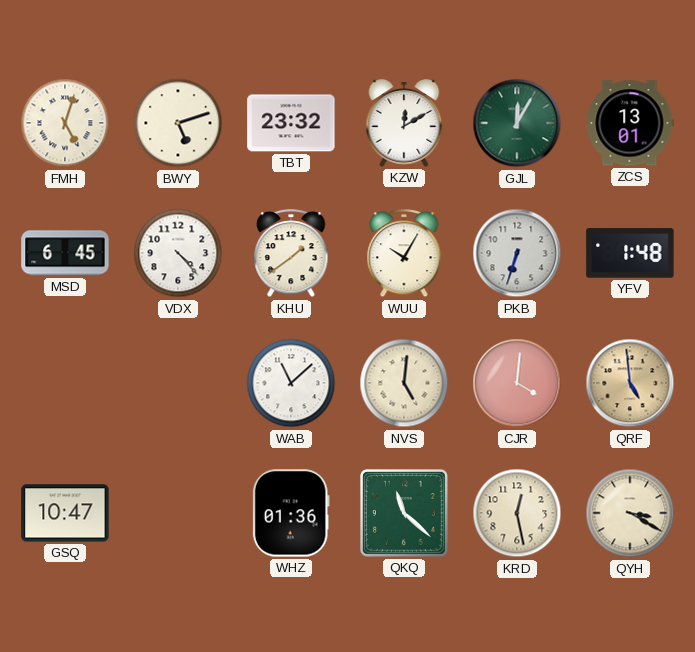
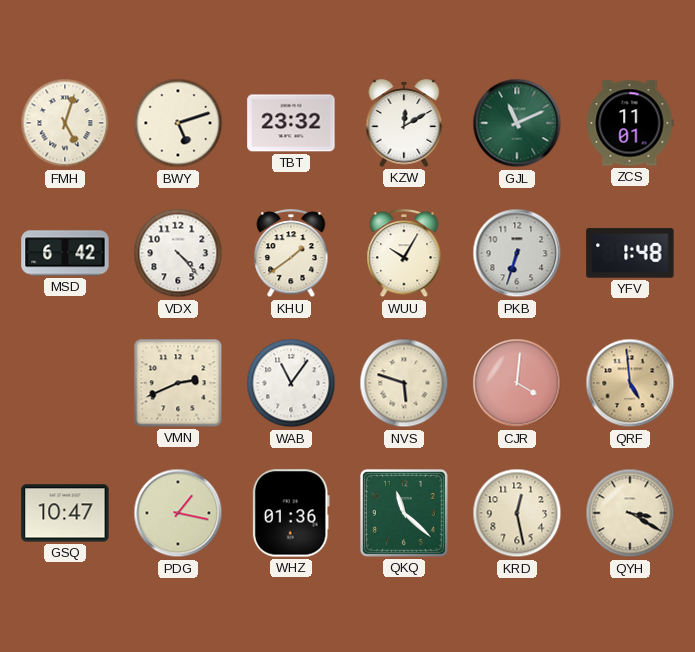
GJL: 12:05 -> 11:11 (517, 123)
ZCS: 13:01 -> 11:01 (630, 123)
MSD: 6:45 -> 6:42 (65, 253)
VMN: none -> 2:41 (178, 383)
WAB: 11:08 -> 11:06 (291, 383)
NVS: 5:01 -> 5:48 (404, 383)
PDG: none -> 1:17 (178, 513)
